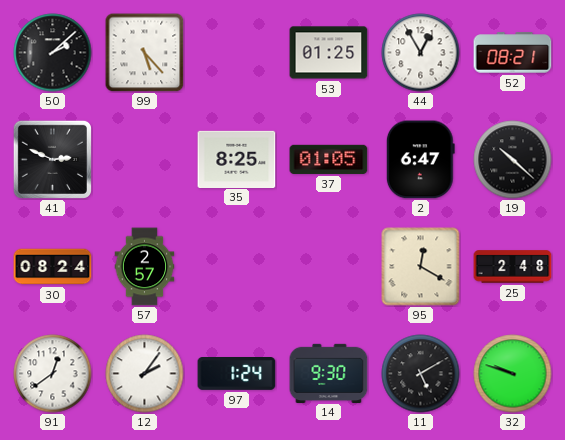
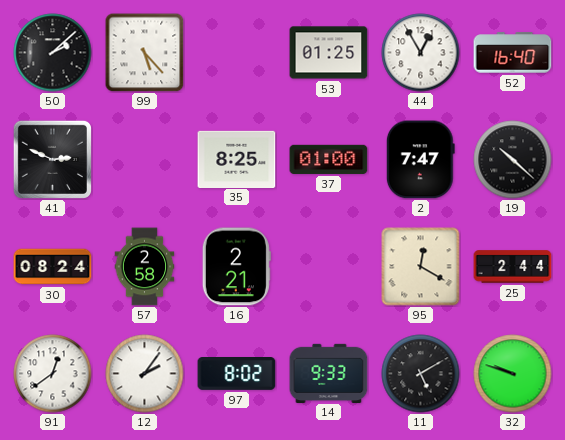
52: 08:21 -> 16:40 (513, 53)
37: 01:05 -> 01:00 (329, 159)
2: 6:47 -> 7:47 (420, 160)
57: 2:57 -> 2:58 (145, 267)
16: none -> 2:21 (236, 267)
25: 2:48 -> 2:44 (513, 267)
97: 1:24 -> 8:02 (237, 374)
14: 9:30 -> 9:33 (329, 373)
